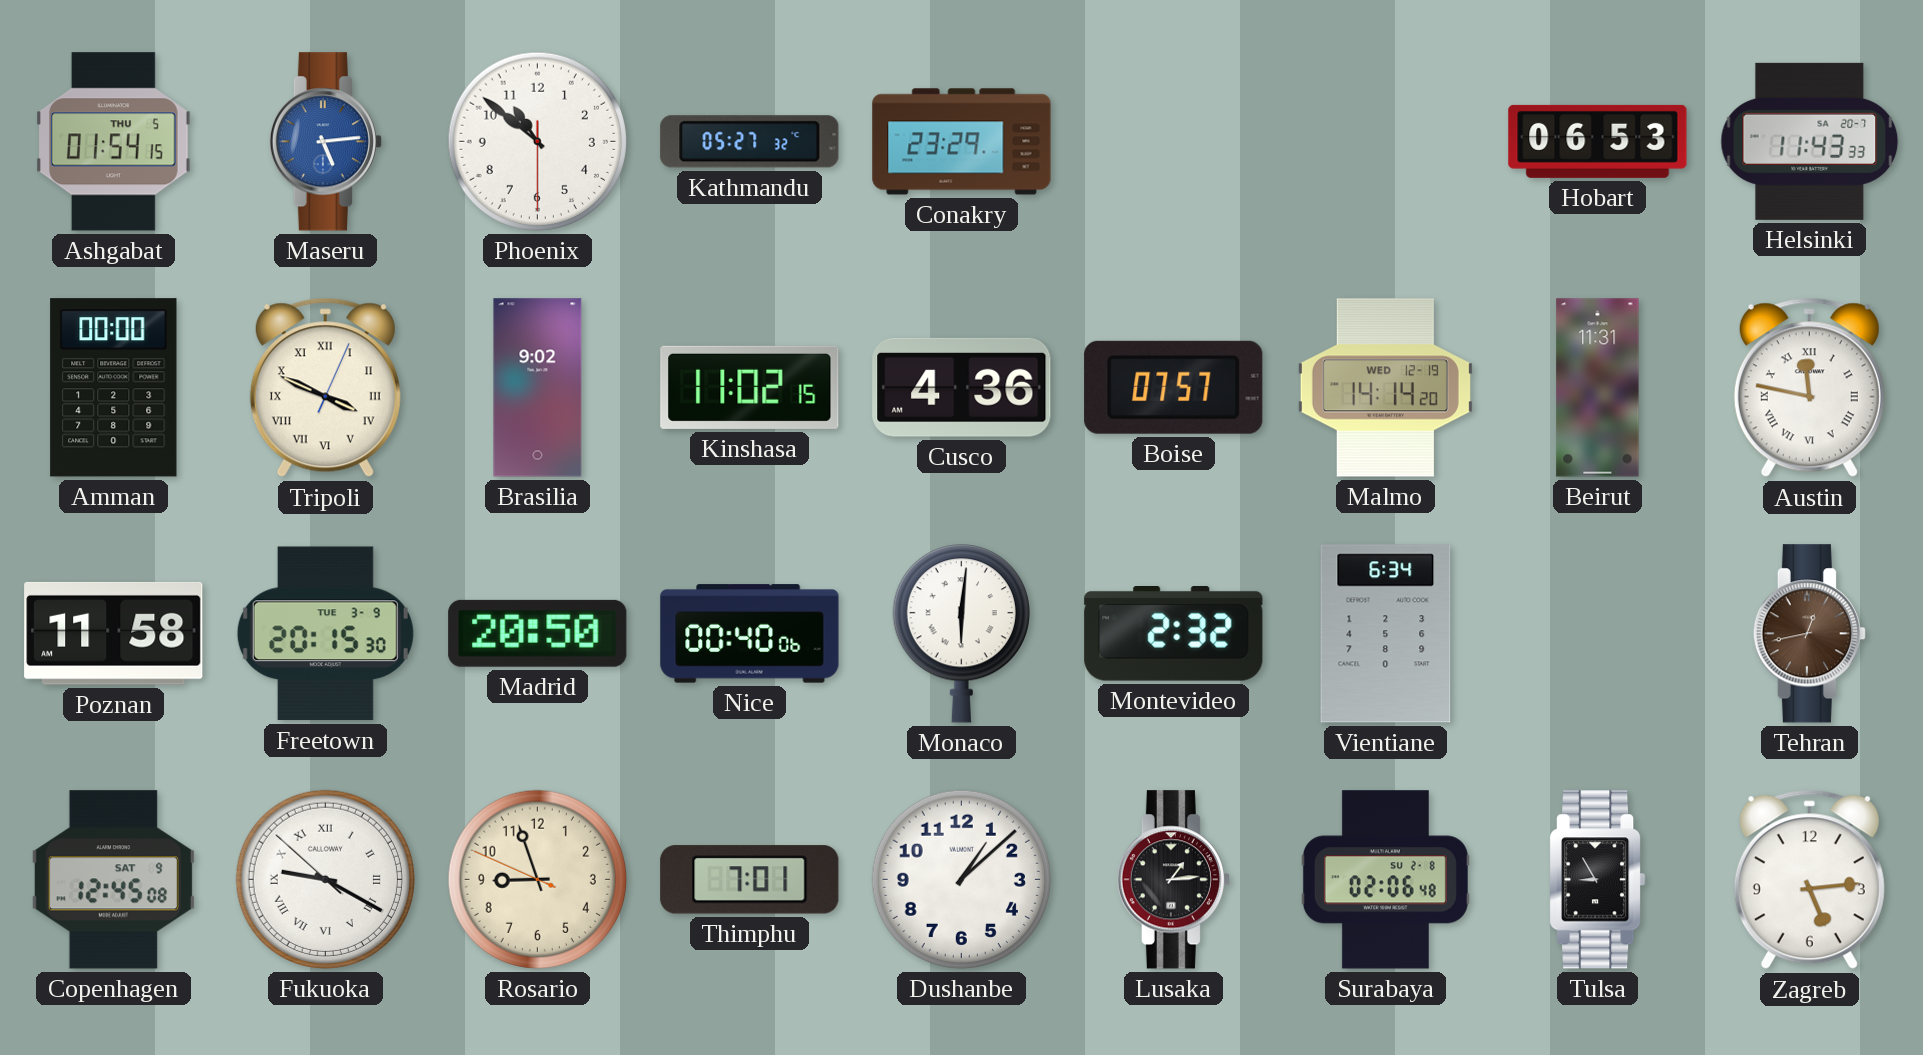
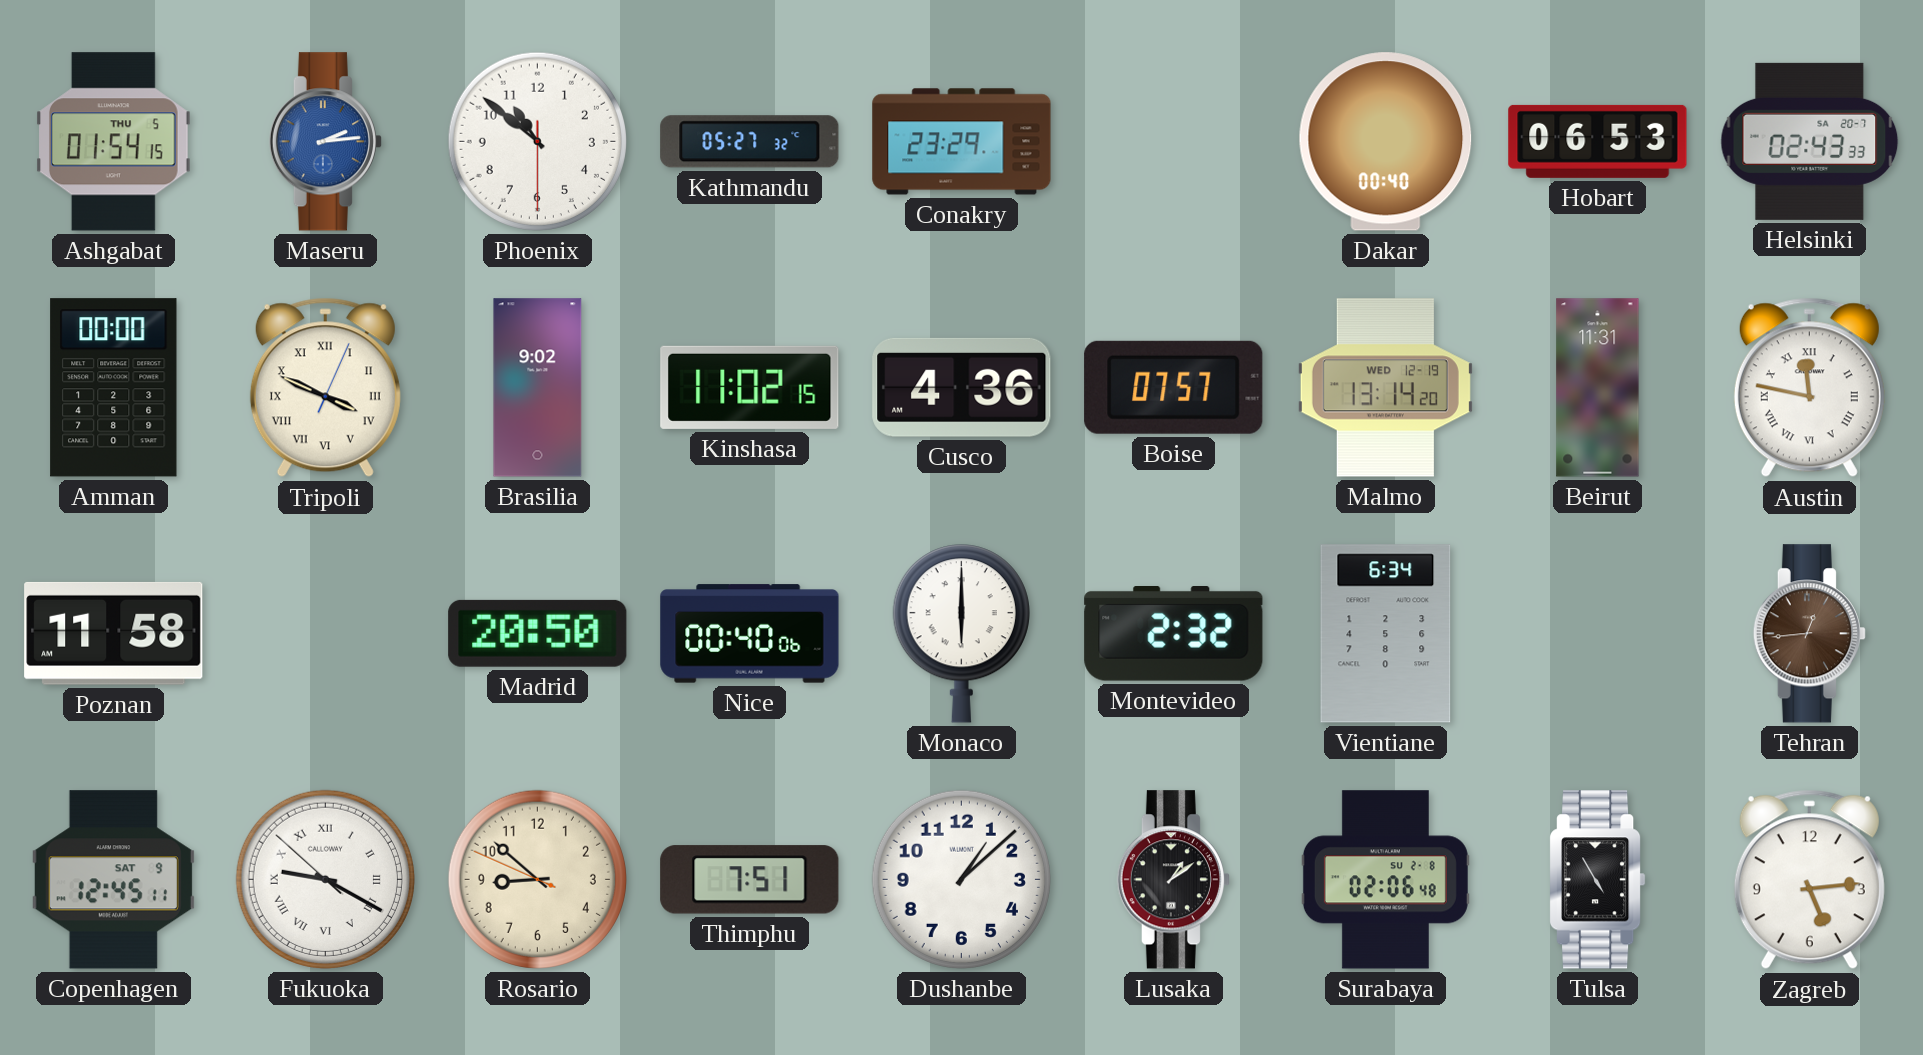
Maseru: 5:14 -> 2:14 (325, 142)
Dakar: none -> 00:40 (1386, 142)
Helsinki: 11:43 -> 02:43 (1810, 141)
Malmo: 14:14 -> 13:14 (1385, 388)
Freetown: 20:15 -> none (325, 634)
Monaco: 6:01 -> 6:00 (961, 634)
Tehran: 12:43 -> 12:44 (1809, 634)
Copenhagen: 12:45:08 -> 12:45:11 (113, 880)
Rosario: 8:56 -> 8:51 (537, 879)
Thimphu: 7:01 -> 7:51 (750, 880)
Lusaka: 1:14 -> 1:09 (1173, 880)
Tulsa: 8:55 -> 4:55 (1598, 880)
